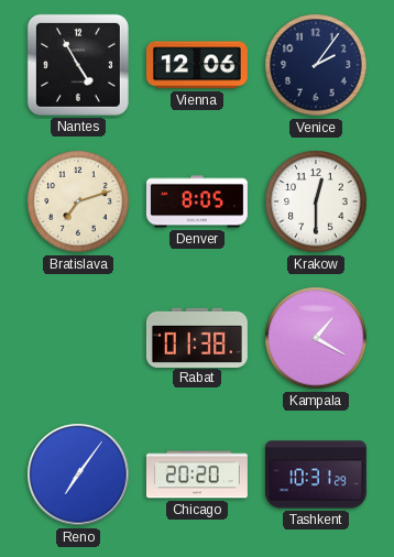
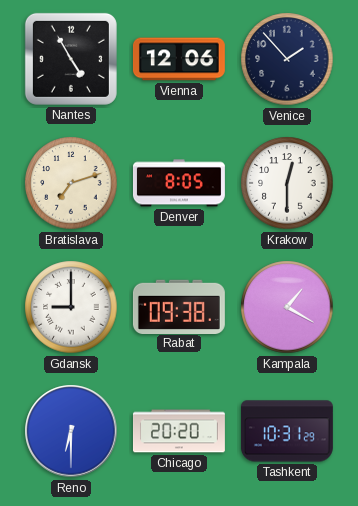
Venice: 2:06 -> 1:53 (287, 59)
Gdansk: none -> 9:00 (71, 307)
Rabat: 01:38 -> 09:38 (179, 306)
Reno: 7:06 -> 6:30 (71, 431)
